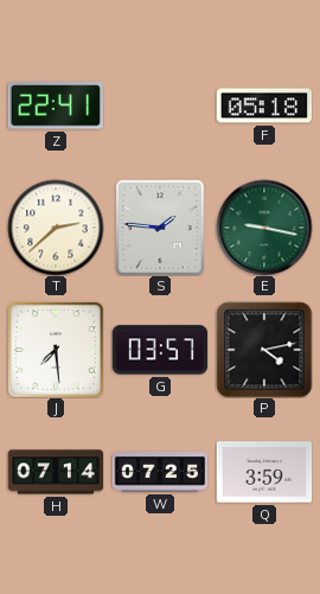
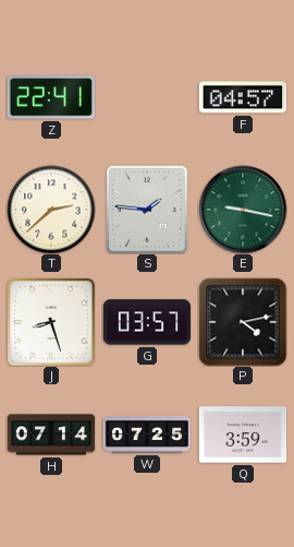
F: 05:18 -> 04:57 (242, 97)
J: 7:29 -> 8:27 (51, 322)
